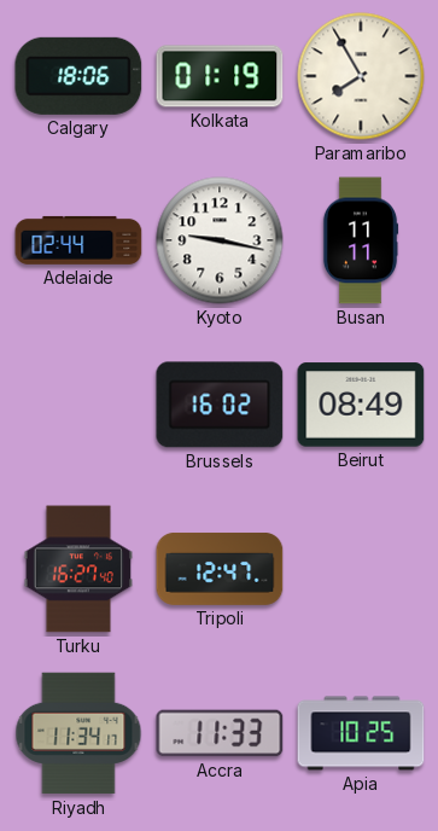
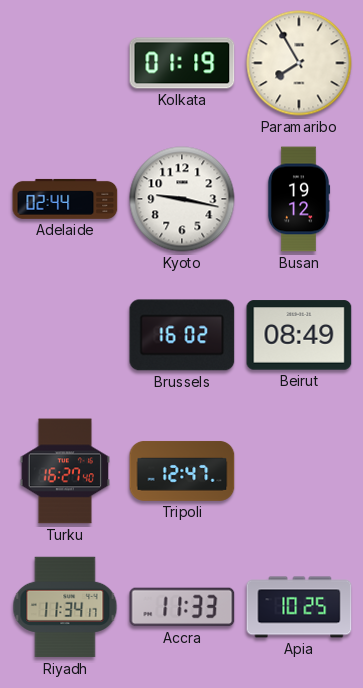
Calgary: 18:06 -> none (78, 76)
Busan: 11:11 -> 19:12 (299, 199)
